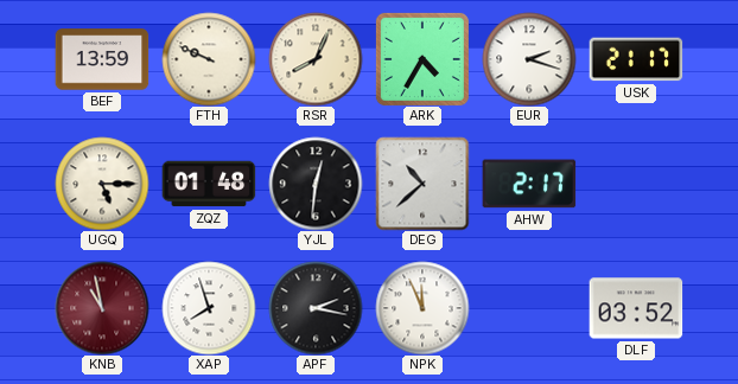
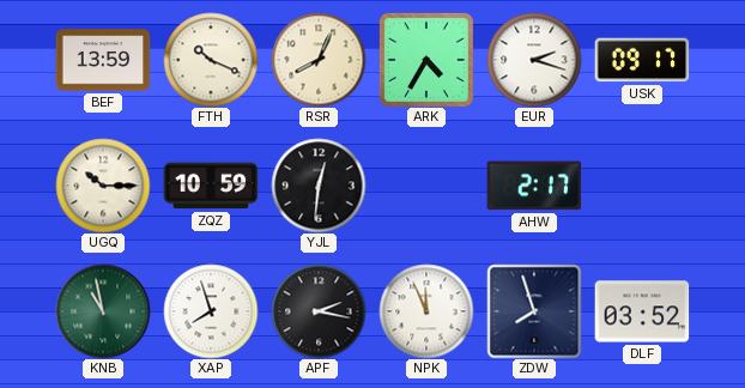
FTH: 9:49 -> 10:19 (211, 60)
USK: 21:17 -> 09:17 (642, 60)
UGQ: 5:15 -> 10:15 (103, 186)
ZQZ: 01:48 -> 10:59 (211, 186)
DEG: 10:38 -> none (422, 184)
KNB dial: burgundy -> green (103, 311)
ZDW: none -> 7:57 (534, 311)
